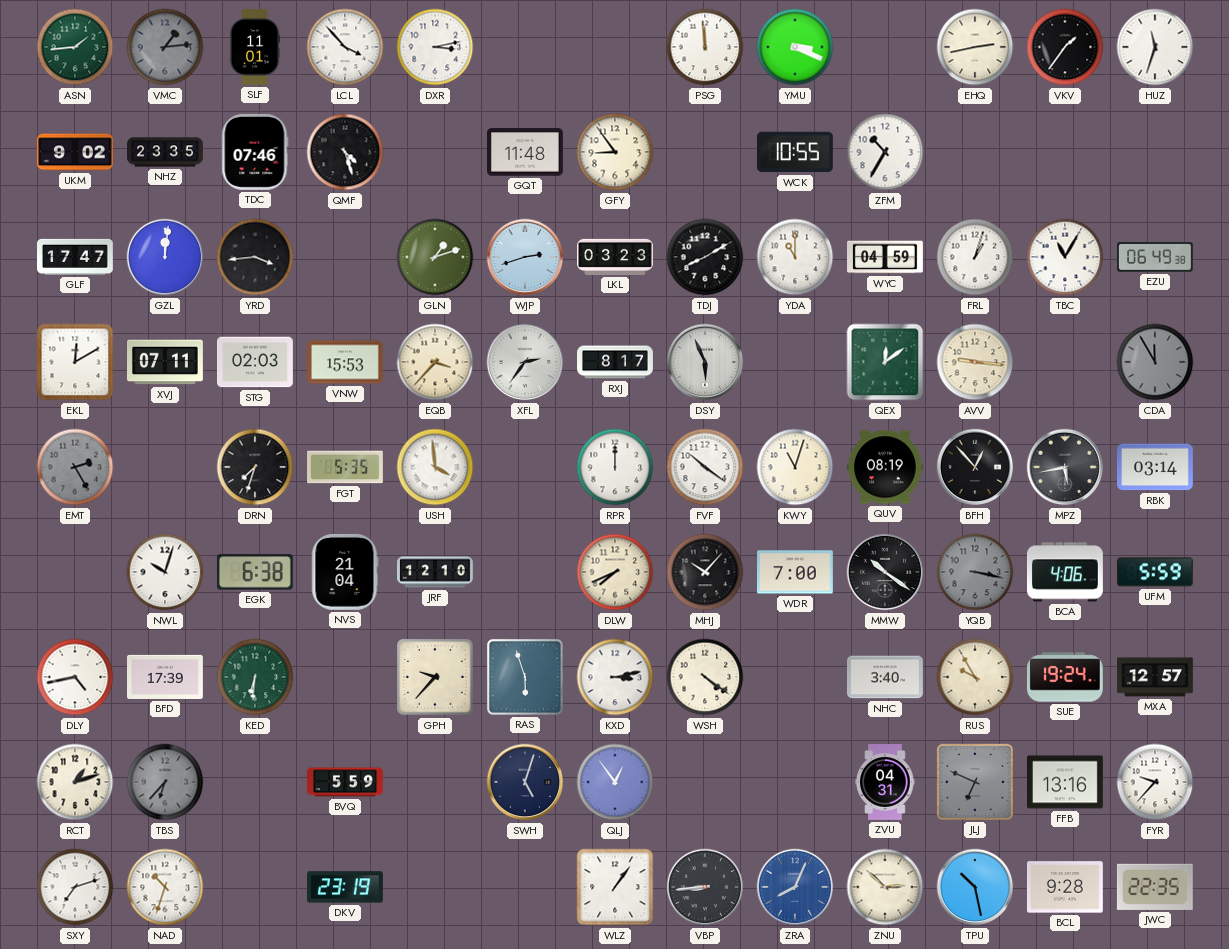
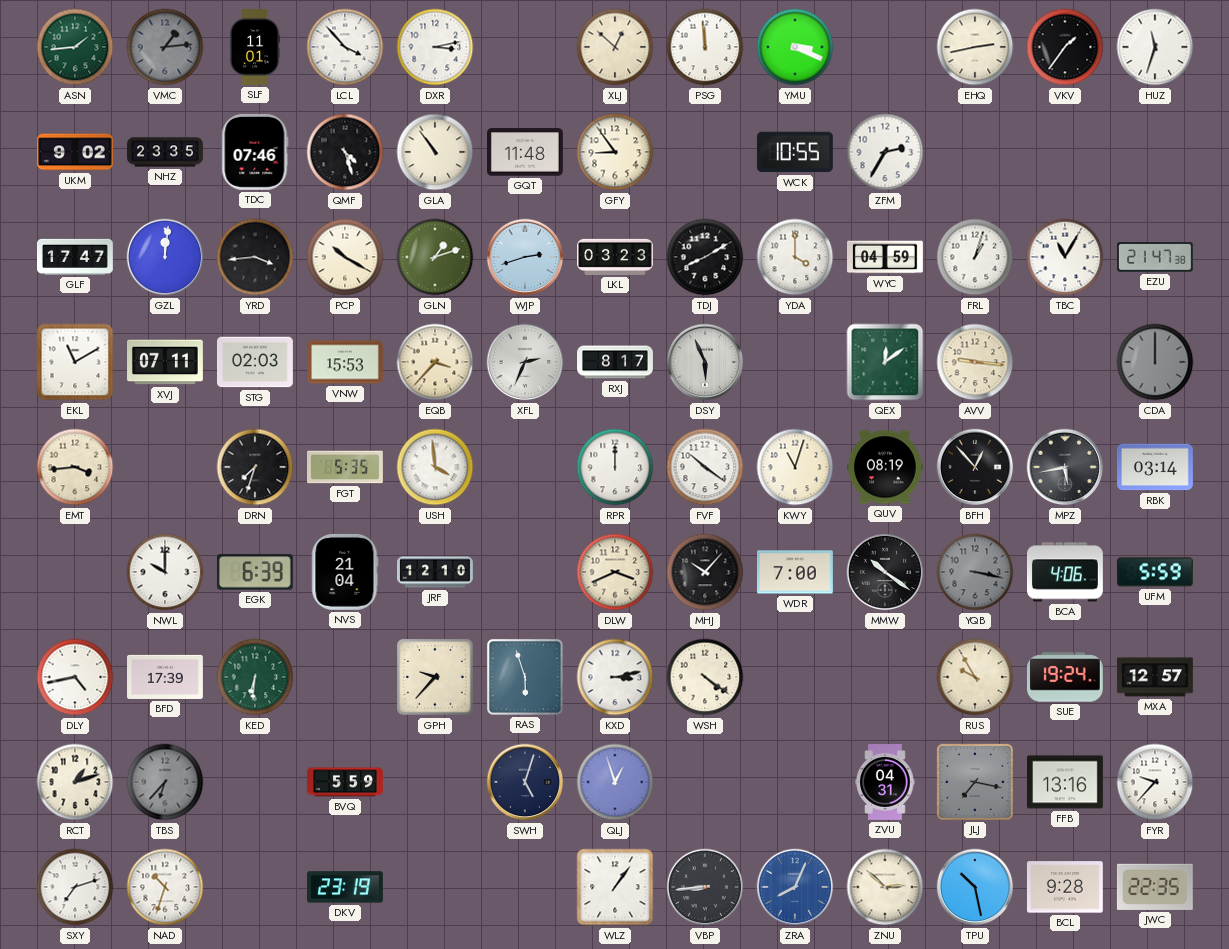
XLJ: none -> 12:52 (615, 47)
GLA: none -> 10:54 (435, 152)
ZFM: 10:35 -> 2:35 (885, 152)
PCP: none -> 10:20 (345, 257)
YDA: 11:00 -> 4:00 (795, 257)
EZU: 06:49 -> 21:47 (1156, 257)
EKL: 12:10 -> 11:10 (75, 362)
XFL: 2:36 -> 2:34 (525, 362)
CDA: 11:55 -> 12:00 (1155, 362)
EMT: 2:25 -> 3:44 (75, 467)
EMT dial: grey -> cream (75, 467)
NWL: 10:03 -> 10:00 (165, 572)
EGK: 6:38 -> 6:39 (255, 572)
DLW: 7:41 -> 3:41 (615, 572)
NHC: 3:40 -> none (886, 677)
QLJ: 12:54 -> 12:57 (615, 782)
JLJ: 6:49 -> 7:17 (975, 782)
